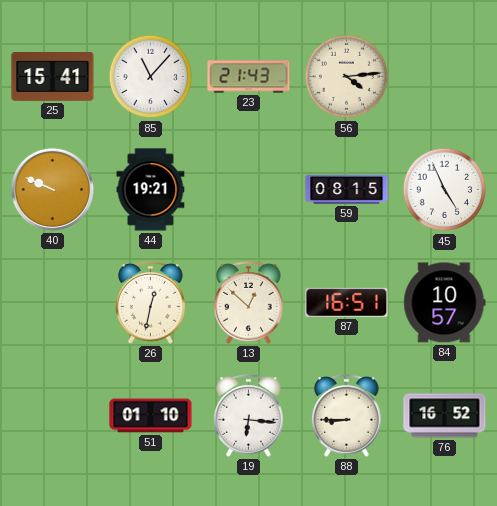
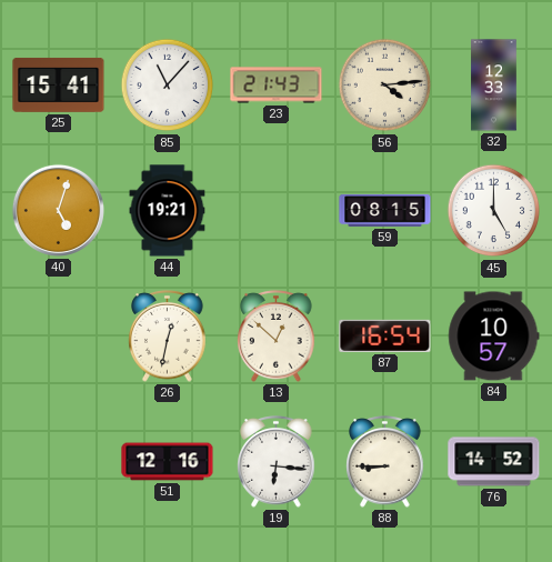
32: none -> 12:33 (494, 86)
40: 9:49 -> 5:03 (58, 210)
45: 4:56 -> 5:00 (494, 211)
87: 16:51 -> 16:54 (385, 335)
51: 01:10 -> 12:16 (168, 462)
76: 16:52 -> 14:52 (494, 462)
